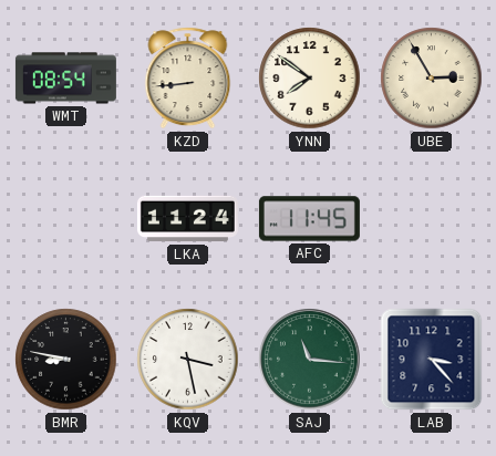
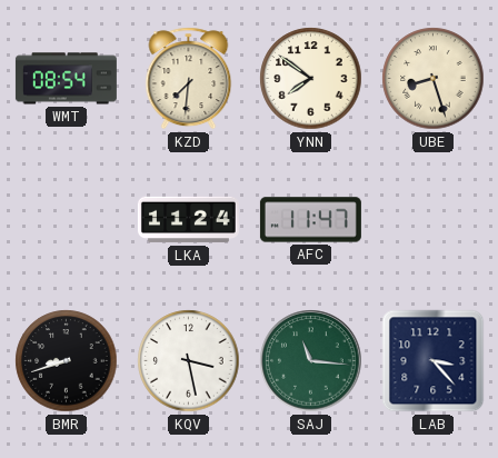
KZD: 8:44 -> 7:31 (189, 79)
UBE: 2:55 -> 8:27 (434, 79)
AFC: 11:45 -> 11:47 (310, 220)
BMR: 8:47 -> 8:42 (67, 361)
